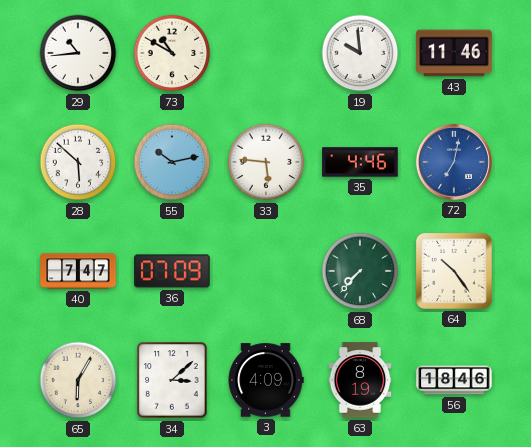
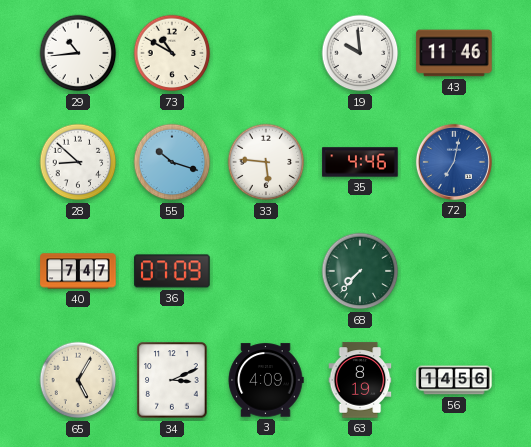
28: 5:52 -> 8:52 (78, 162)
55: 10:13 -> 10:18 (172, 162)
64: 10:24 -> none (454, 271)
65: 6:05 -> 5:05 (78, 380)
34: 3:08 -> 3:11 (172, 380)
56: 18:46 -> 14:56 (454, 380)
